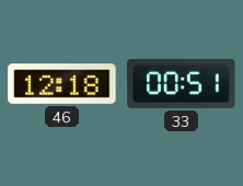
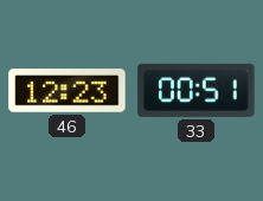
46: 12:18 -> 12:23 (68, 91)
